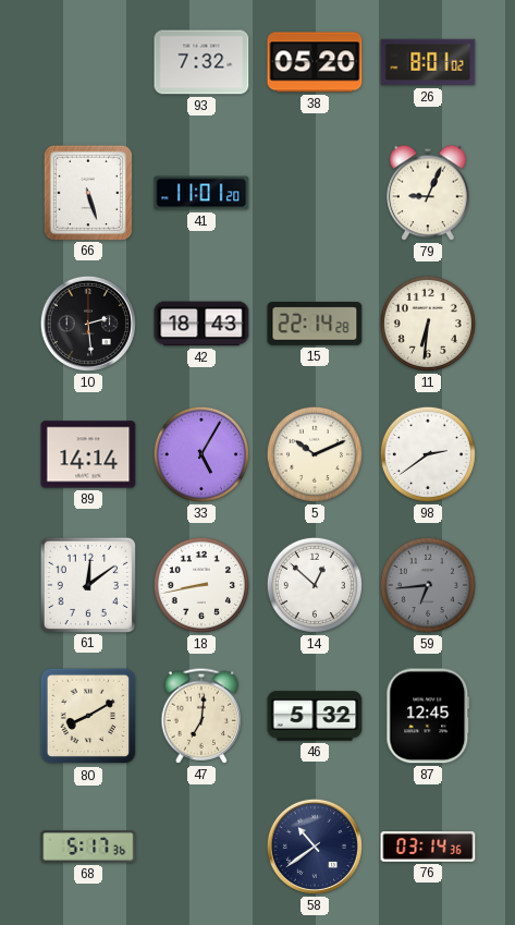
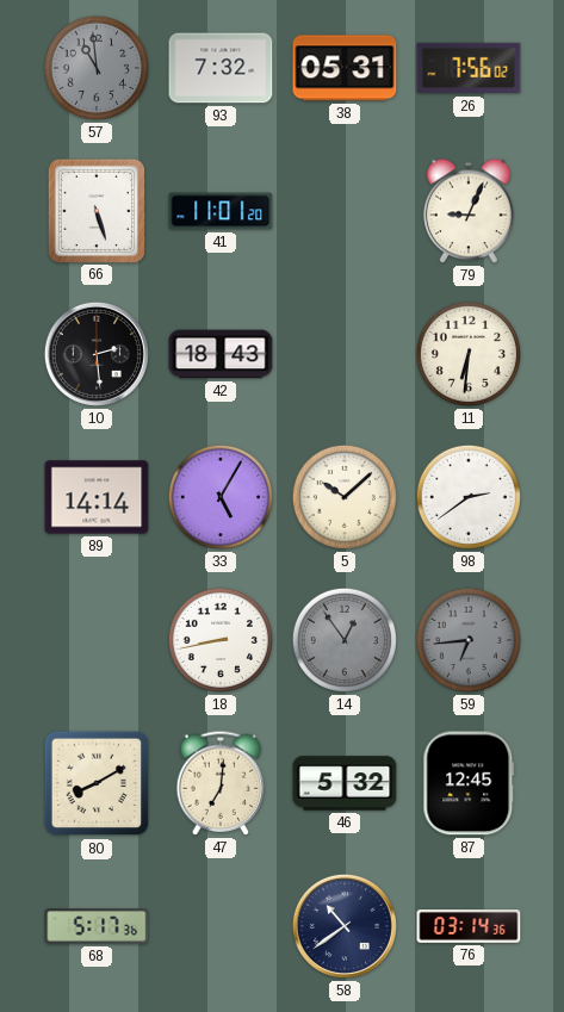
57: none -> 10:59 (97, 68)
38: 05:20 -> 05:31 (345, 68)
26: 8:01 -> 7:56 (469, 68)
15: 22:14 -> none (315, 325)
5: 10:11 -> 10:08 (345, 497)
61: 12:09 -> none (87, 584)
14: 12:52 -> 12:54 (345, 640)
14 dial: white -> grey (345, 640)
